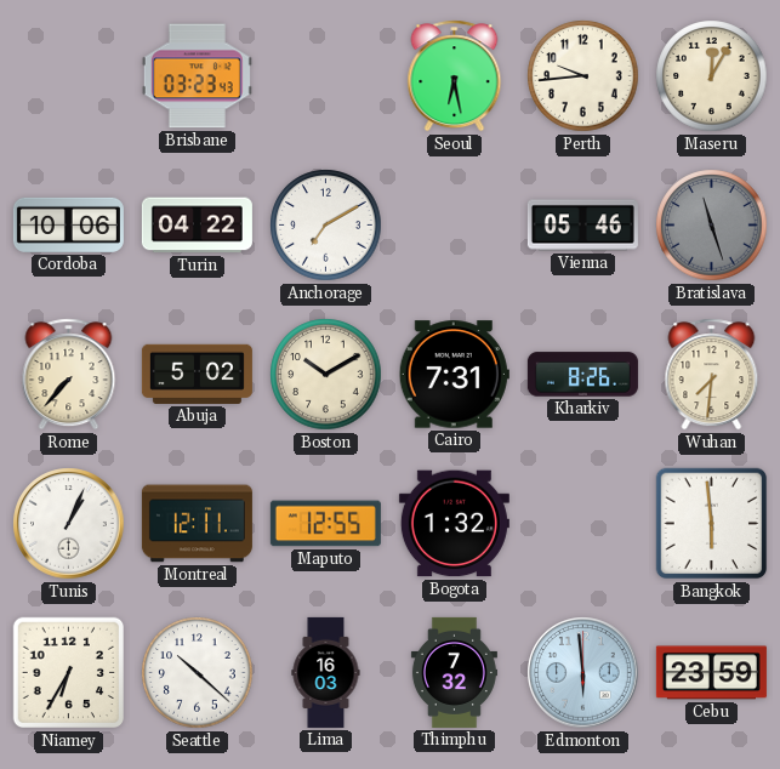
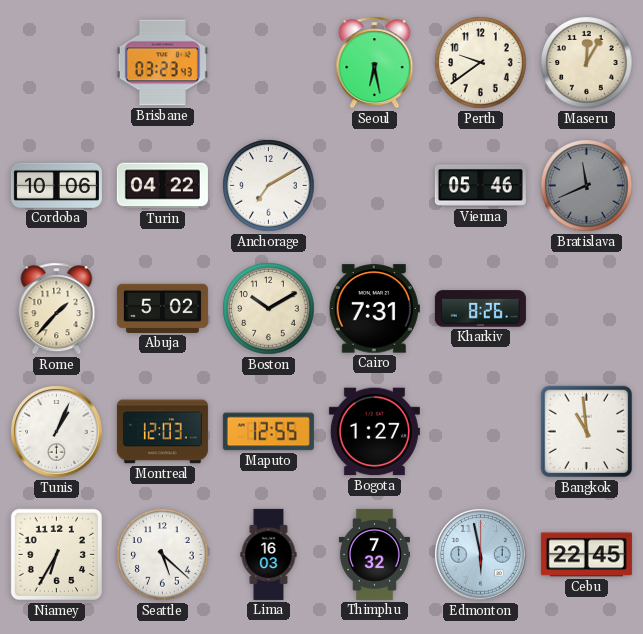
Perth: 9:44 -> 9:39 (481, 63)
Bratislava: 11:27 -> 11:41 (587, 186)
Rome: 7:37 -> 1:37 (57, 309)
Wuhan: 7:31 -> none (712, 375)
Montreal: 12:11 -> 12:03 (162, 432)
Bogota: 1:32 -> 1:27 (374, 432)
Bangkok: 5:59 -> 10:59 (587, 432)
Seattle: 10:22 -> 5:22 (163, 555)
Edmonton: 5:59 -> 5:58 (481, 555)
Cebu: 23:59 -> 22:45 (586, 555)
